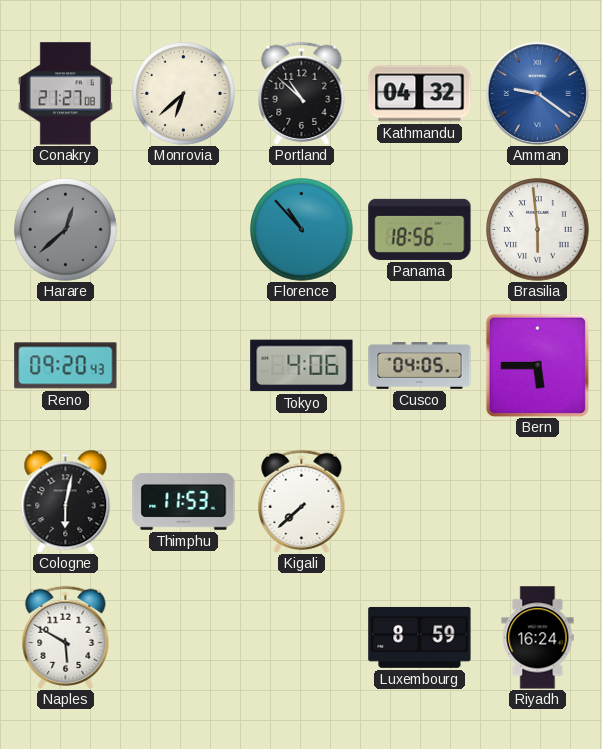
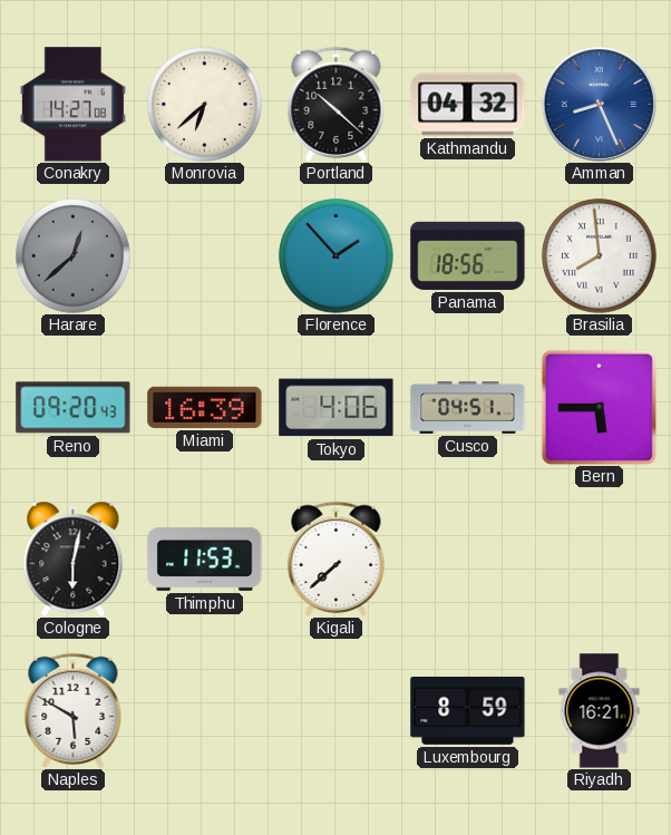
Conakry: 21:27 -> 14:27 (72, 105)
Portland: 10:52 -> 10:22 (337, 104)
Amman: 9:21 -> 8:26 (599, 104)
Florence: 10:53 -> 1:53 (337, 256)
Brasilia: 5:59 -> 7:59 (600, 256)
Miami: none -> 16:39 (205, 407)
Cusco: 04:05 -> 04:51 (468, 408)
Riyadh: 16:24 -> 16:21 (600, 711)
